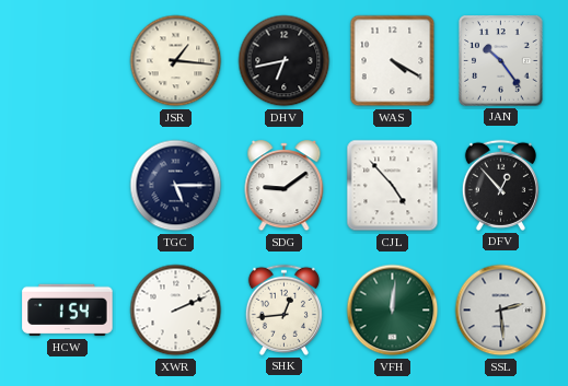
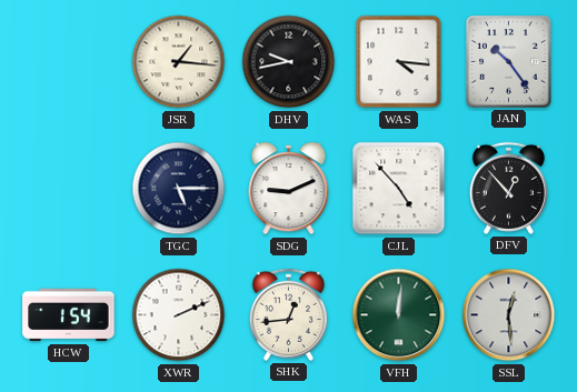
DHV: 6:43 -> 9:43 (289, 62)
WAS: 4:20 -> 4:16 (399, 62)
SDG: 9:09 -> 9:11 (289, 189)
SSL: 2:29 -> 12:29 (509, 315)
